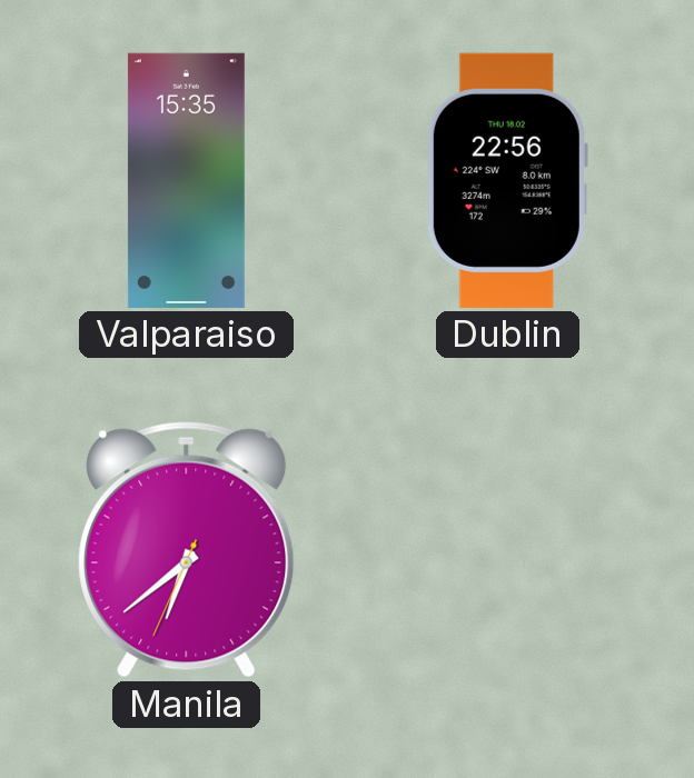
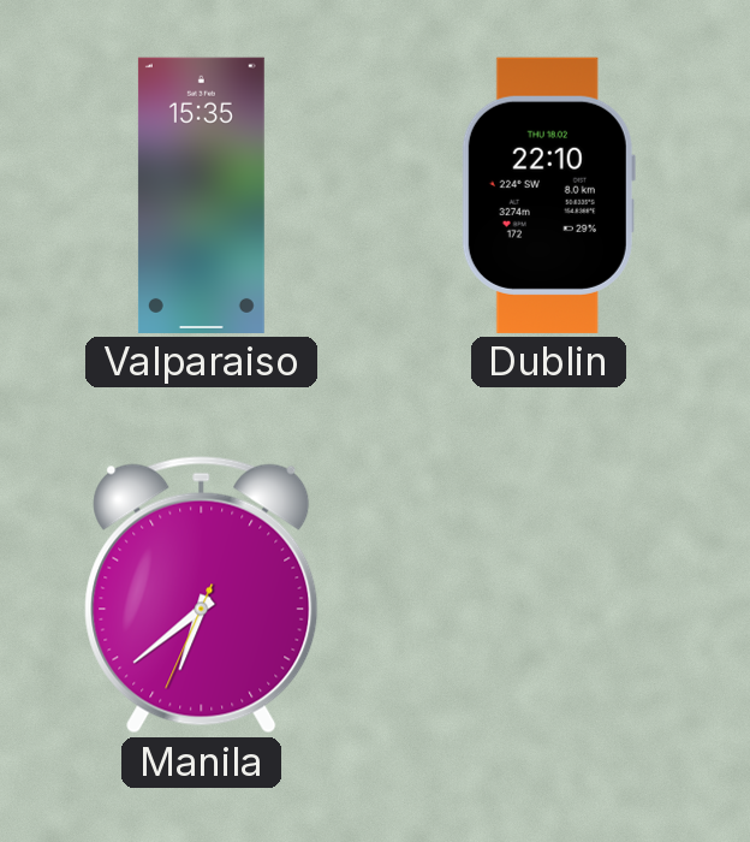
Dublin: 22:56 -> 22:10 (548, 195)
